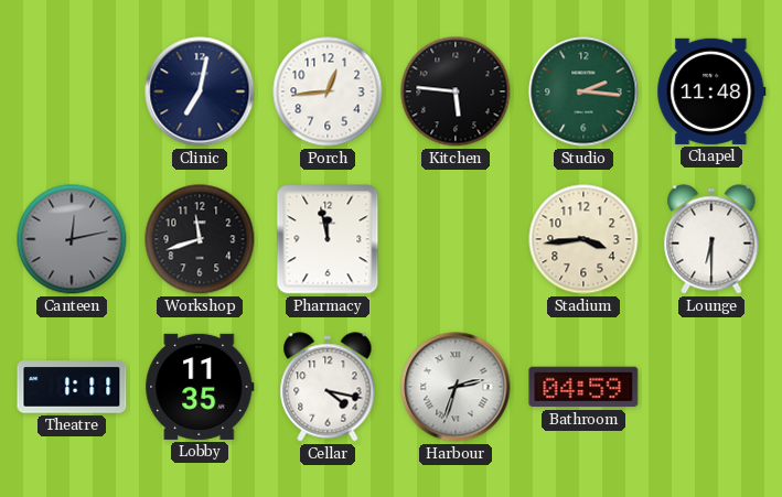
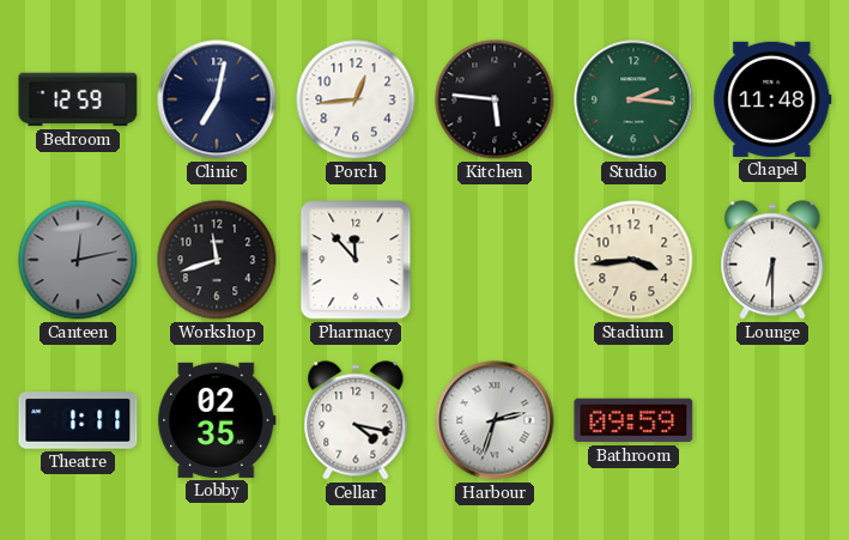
Bedroom: none -> 12:59 (78, 99)
Pharmacy: 11:58 -> 11:53 (356, 260)
Lobby: 11:35 -> 02:35 (217, 420)
Bathroom: 04:59 -> 09:59 (633, 420)
